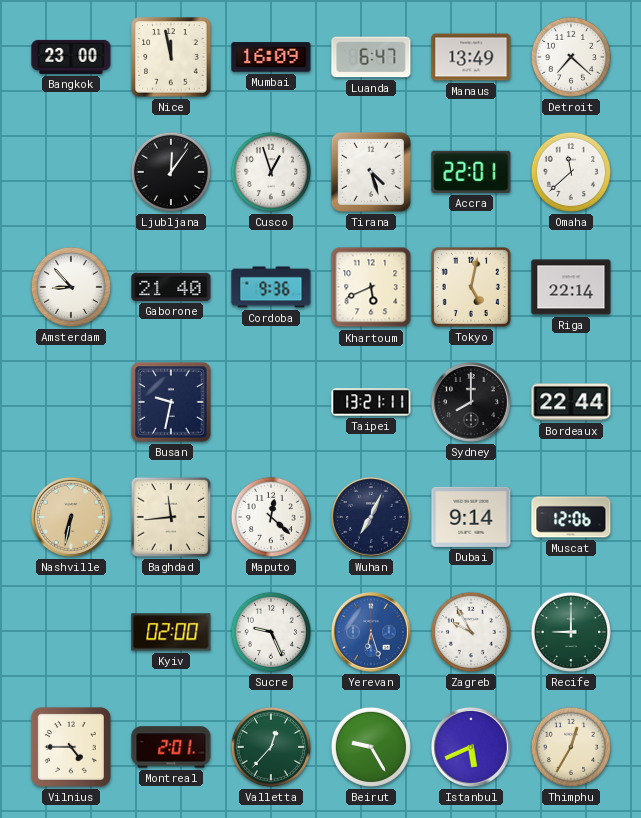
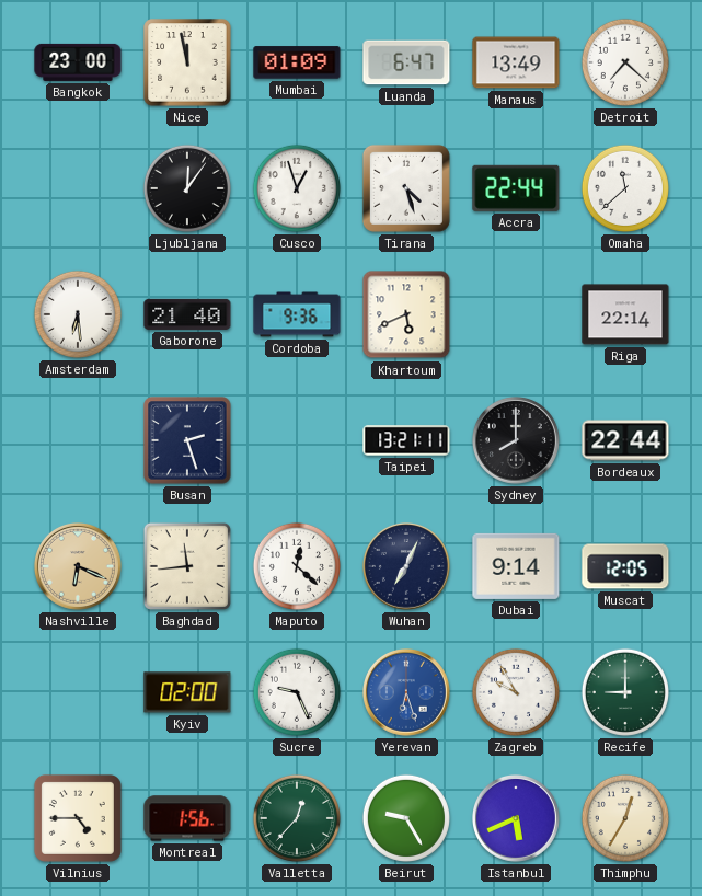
Mumbai: 16:09 -> 01:09 (297, 62)
Accra: 22:01 -> 22:44 (516, 188)
Amsterdam: 8:53 -> 6:29 (78, 314)
Tokyo: 5:02 -> none (471, 287)
Busan: 9:32 -> 2:27 (187, 440)
Nashville: 6:32 -> 6:19 (78, 566)
Muscat: 12:06 -> 12:05 (625, 566)
Montreal: 2:01 -> 1:56 (187, 818)
